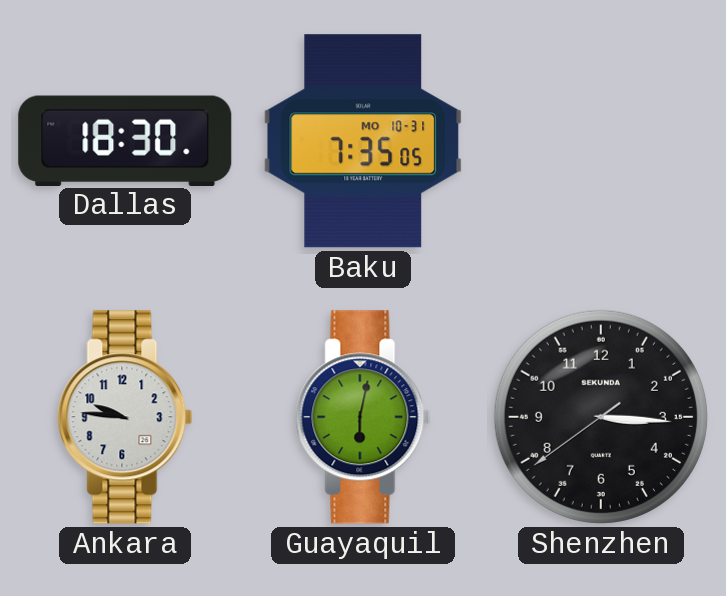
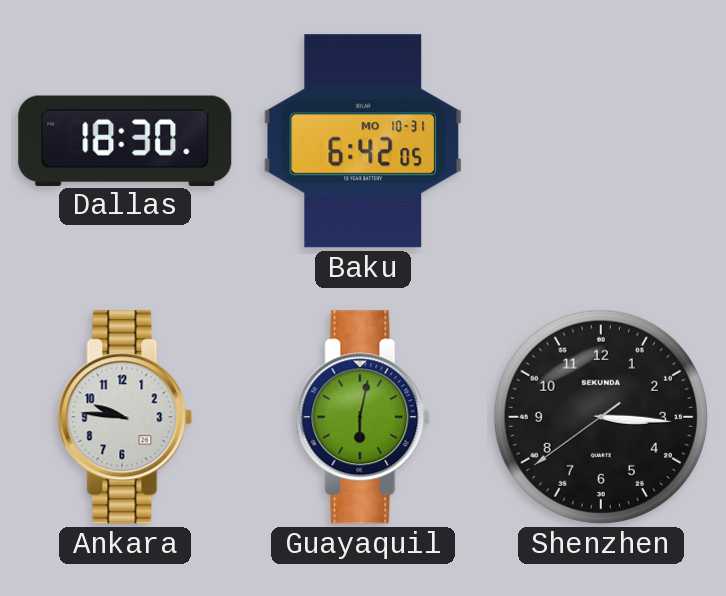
Baku: 7:35 -> 6:42 (363, 141)
